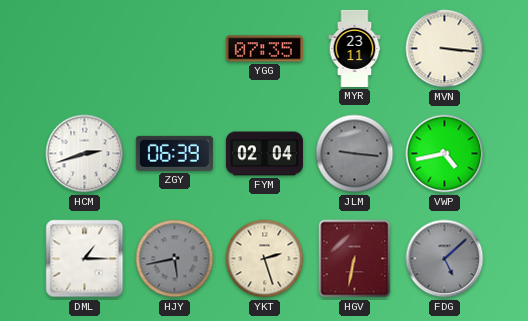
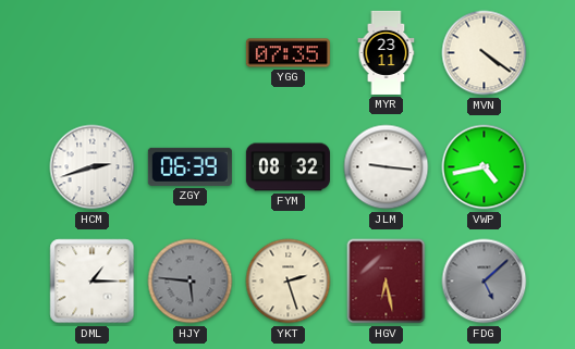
MVN: 3:16 -> 4:21 (485, 53)
FYM: 02:04 -> 08:32 (287, 167)
JLM dial: grey -> white (387, 167)
HJY: 5:43 -> 5:46 (191, 282)
HGV: 6:32 -> 6:28 (387, 282)
